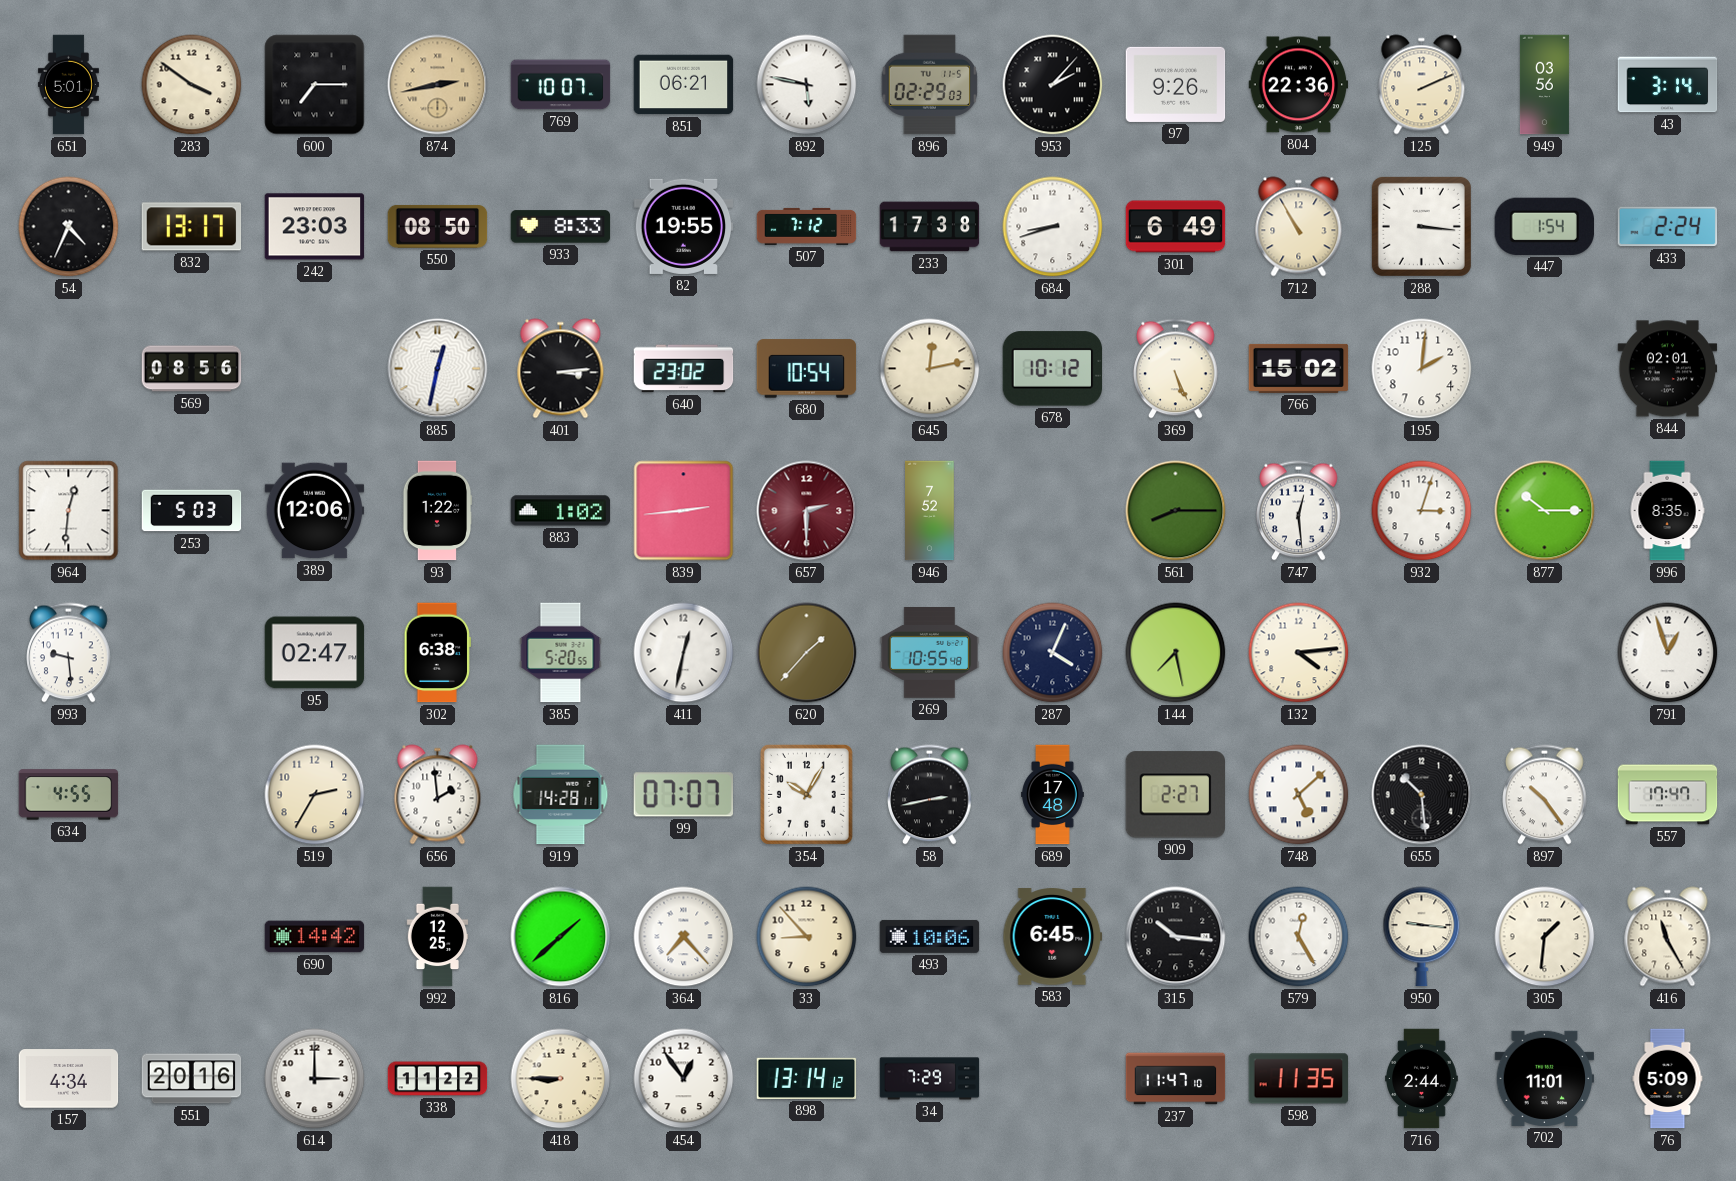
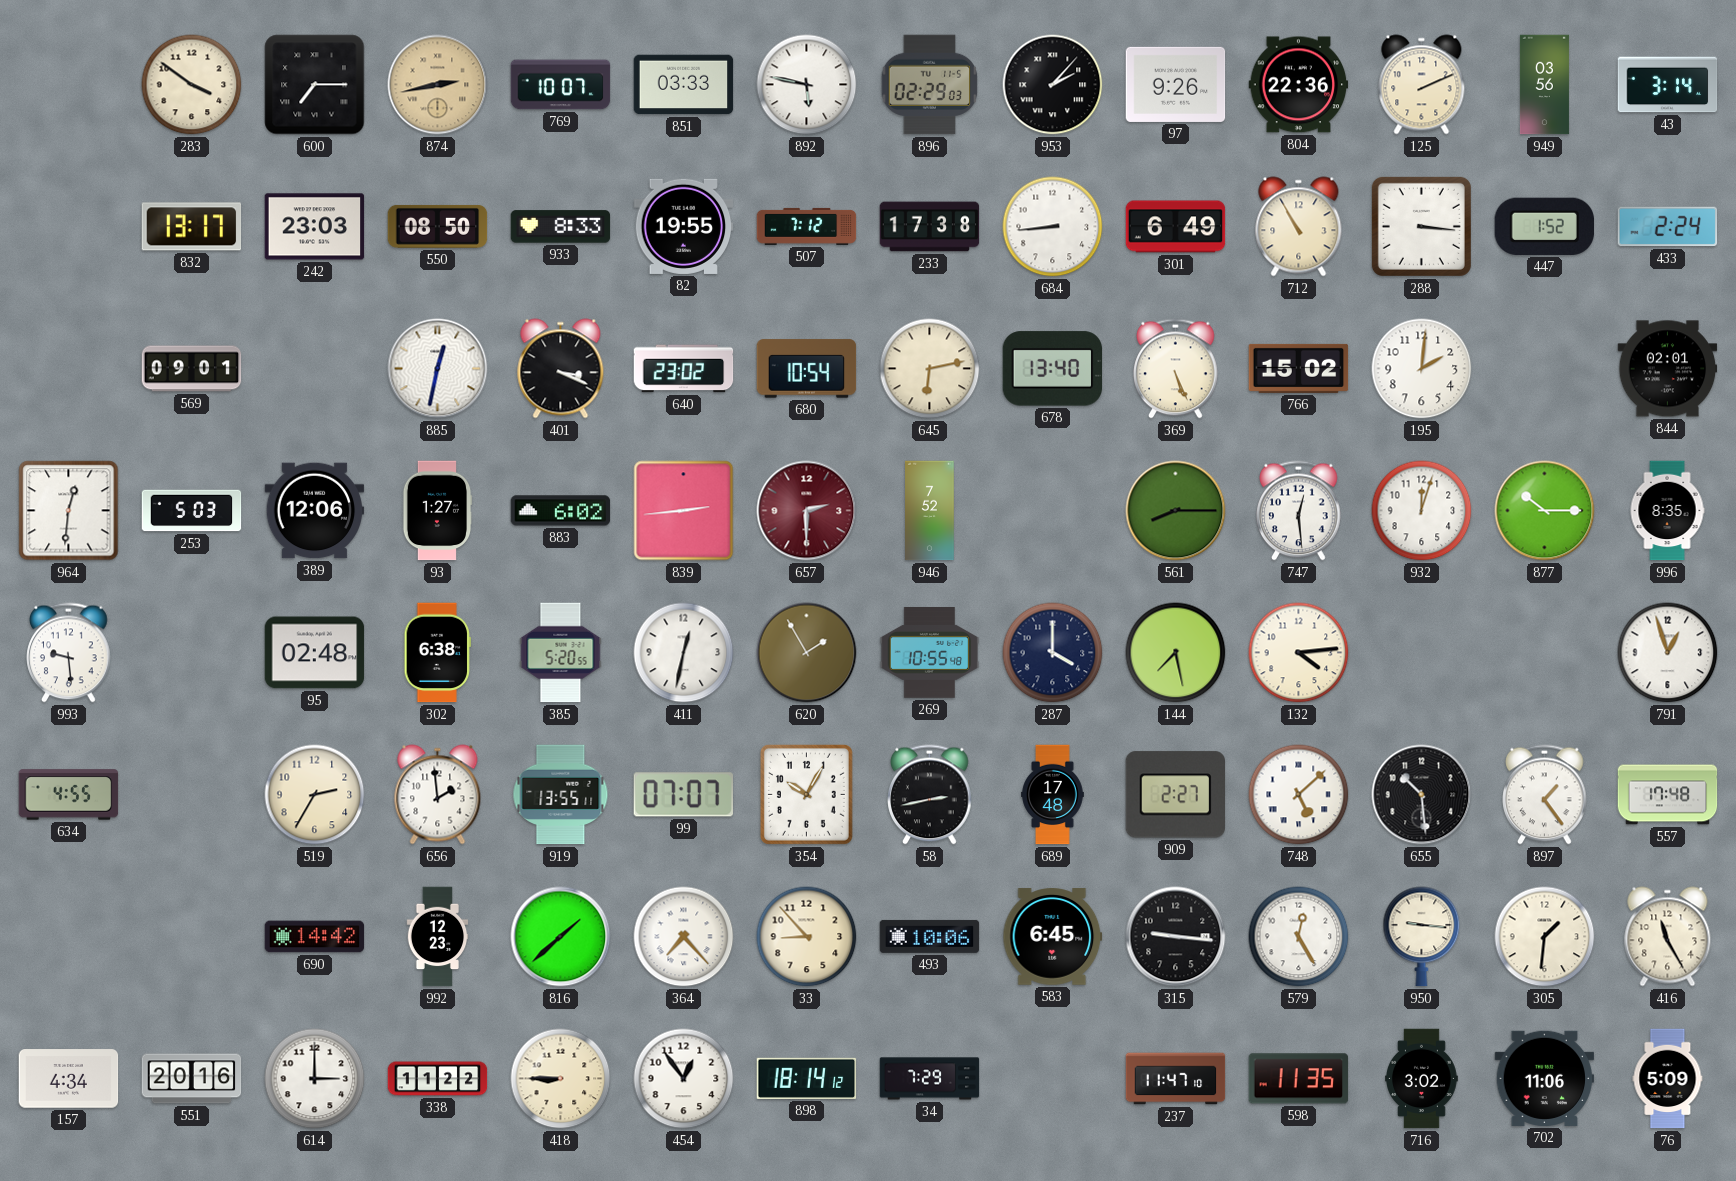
651: 5:01 -> none (68, 85)
851: 06:21 -> 03:33 (684, 85)
54: 4:34 -> none (69, 227)
684: 8:42 -> 8:44 (1053, 227)
447: 1:54 -> 1:52 (1544, 226)
569: 08:56 -> 09:01 (192, 369)
401: 3:14 -> 3:19 (561, 369)
645: 12:13 -> 6:13 (930, 369)
678: 10:12 -> 13:40 (1053, 369)
93: 1:22 -> 1:27 (437, 511)
883: 1:02 -> 6:02 (561, 511)
932: 3:03 -> 12:03 (1422, 511)
95: 02:47 -> 02:48 (315, 653)
620: 1:37 -> 1:55 (807, 653)
287: 4:04 -> 4:00 (1053, 653)
919: 14:28 -> 13:55 (561, 795)
897: 10:24 -> 1:24 (1545, 795)
557: 17:47 -> 17:48 (1668, 795)
992: 12:25 -> 12:23 (438, 937)
315: 10:16 -> 9:16 (1176, 937)
898: 13:14 -> 18:14 (807, 1078)
716: 2:44 -> 3:02 (1422, 1079)
702: 11:01 -> 11:06 (1545, 1078)
